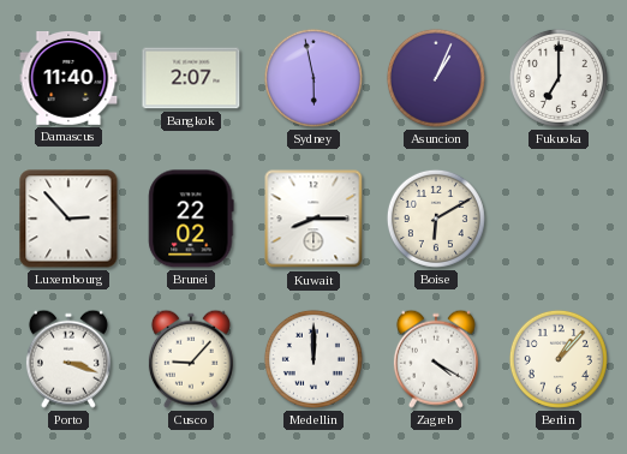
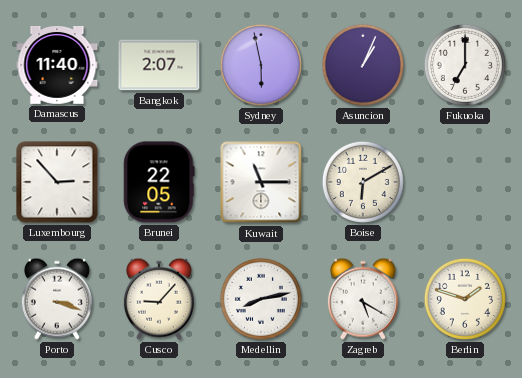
Brunei: 22:02 -> 22:05 (159, 182)
Kuwait: 8:15 -> 11:15 (261, 182)
Medellin: 12:00 -> 8:13 (261, 299)
Zagreb: 4:20 -> 5:20 (363, 299)
Berlin: 1:07 -> 1:48 (465, 299)
